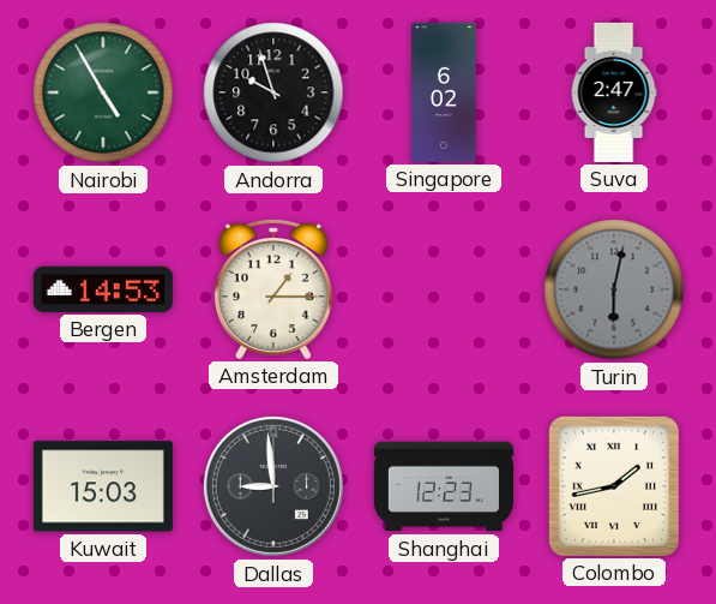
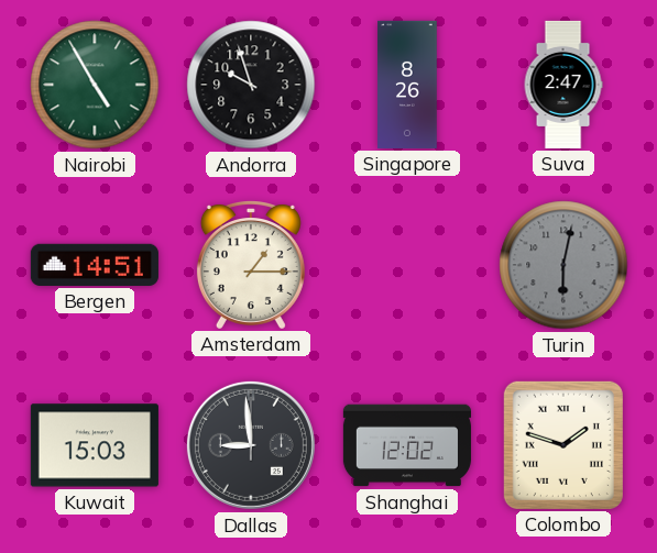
Singapore: 6:02 -> 8:26 (407, 85)
Bergen: 14:53 -> 14:51 (95, 265)
Shanghai: 12:23 -> 12:02 (407, 445)
Colombo: 1:43 -> 1:48 (563, 445)
